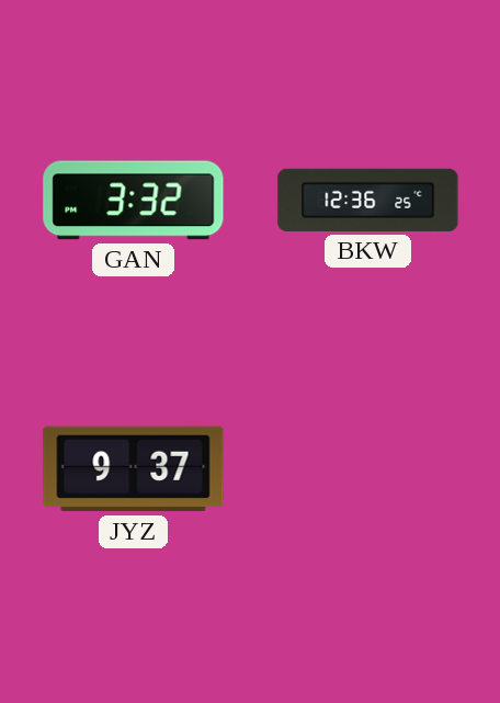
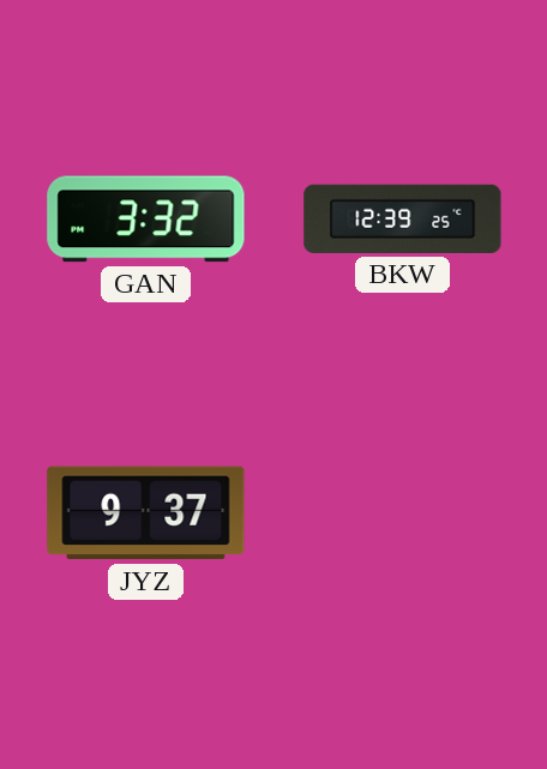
BKW: 12:36 -> 12:39 (403, 218)
